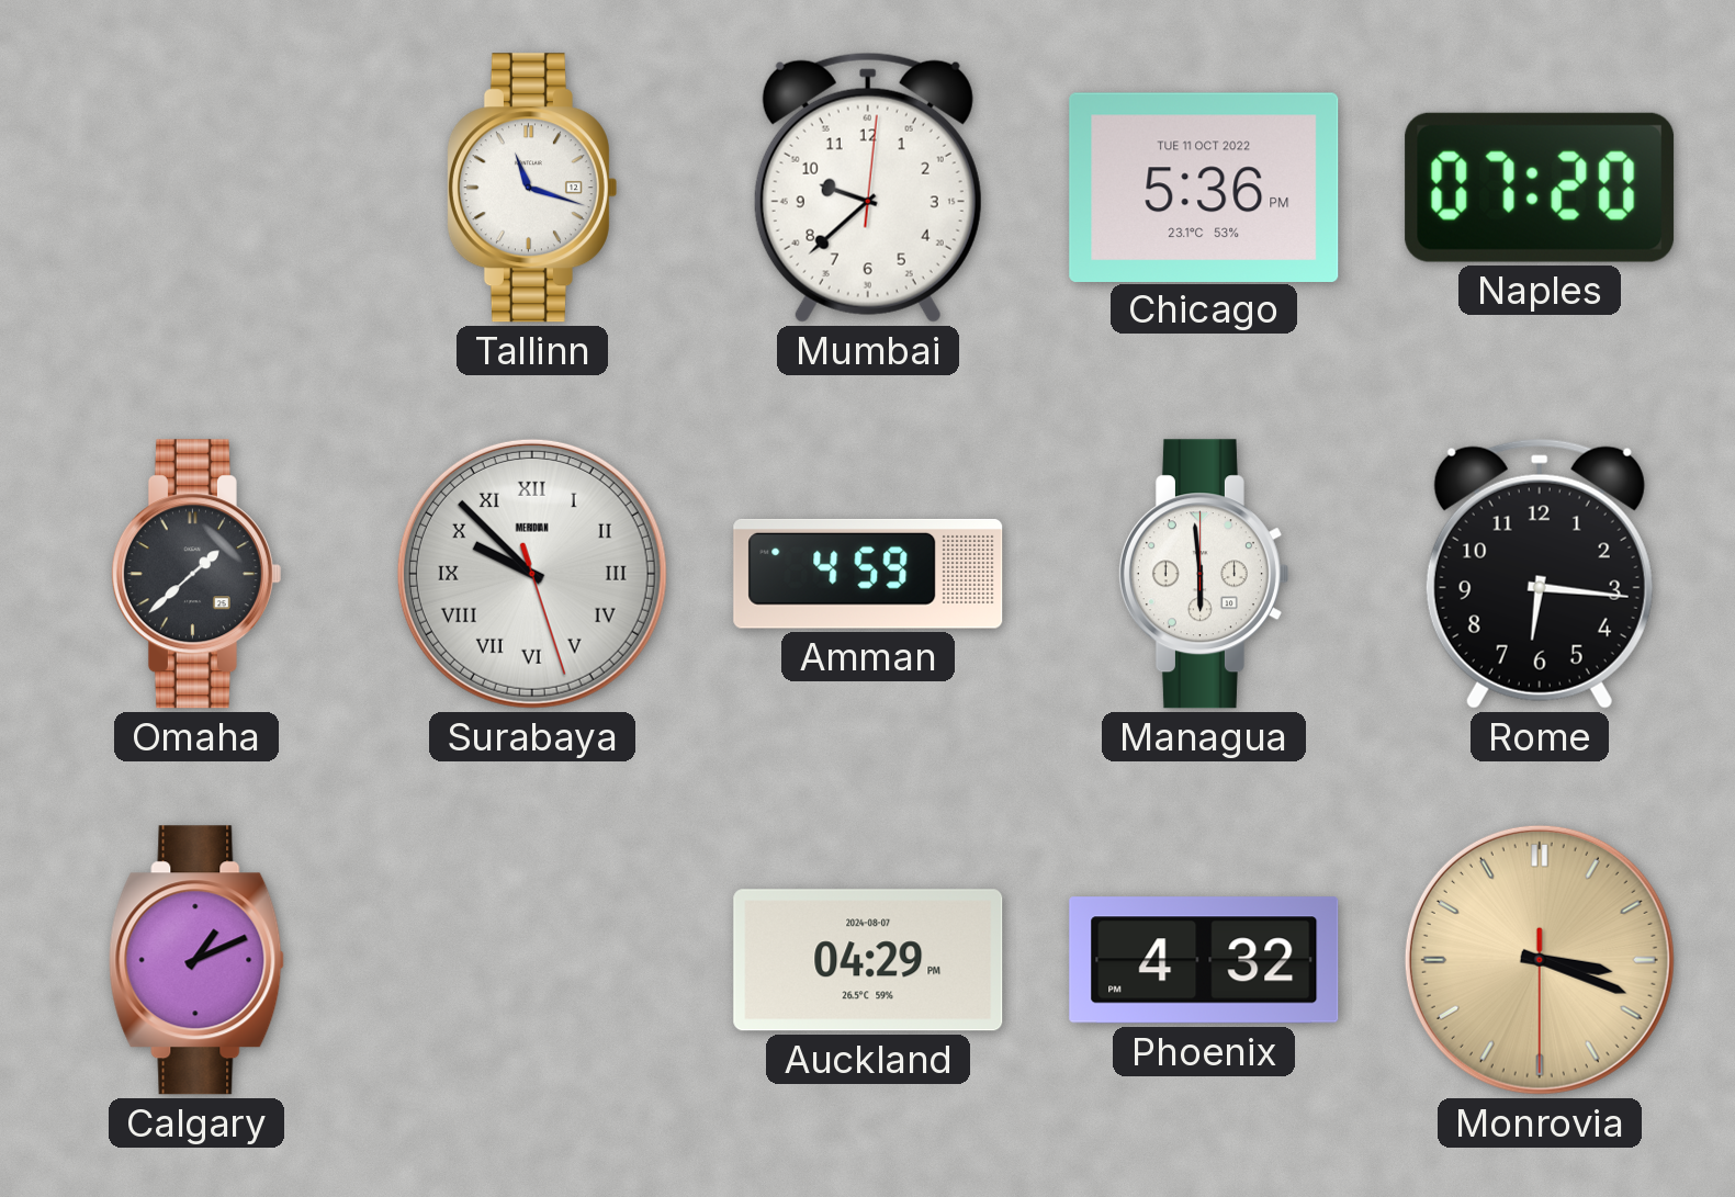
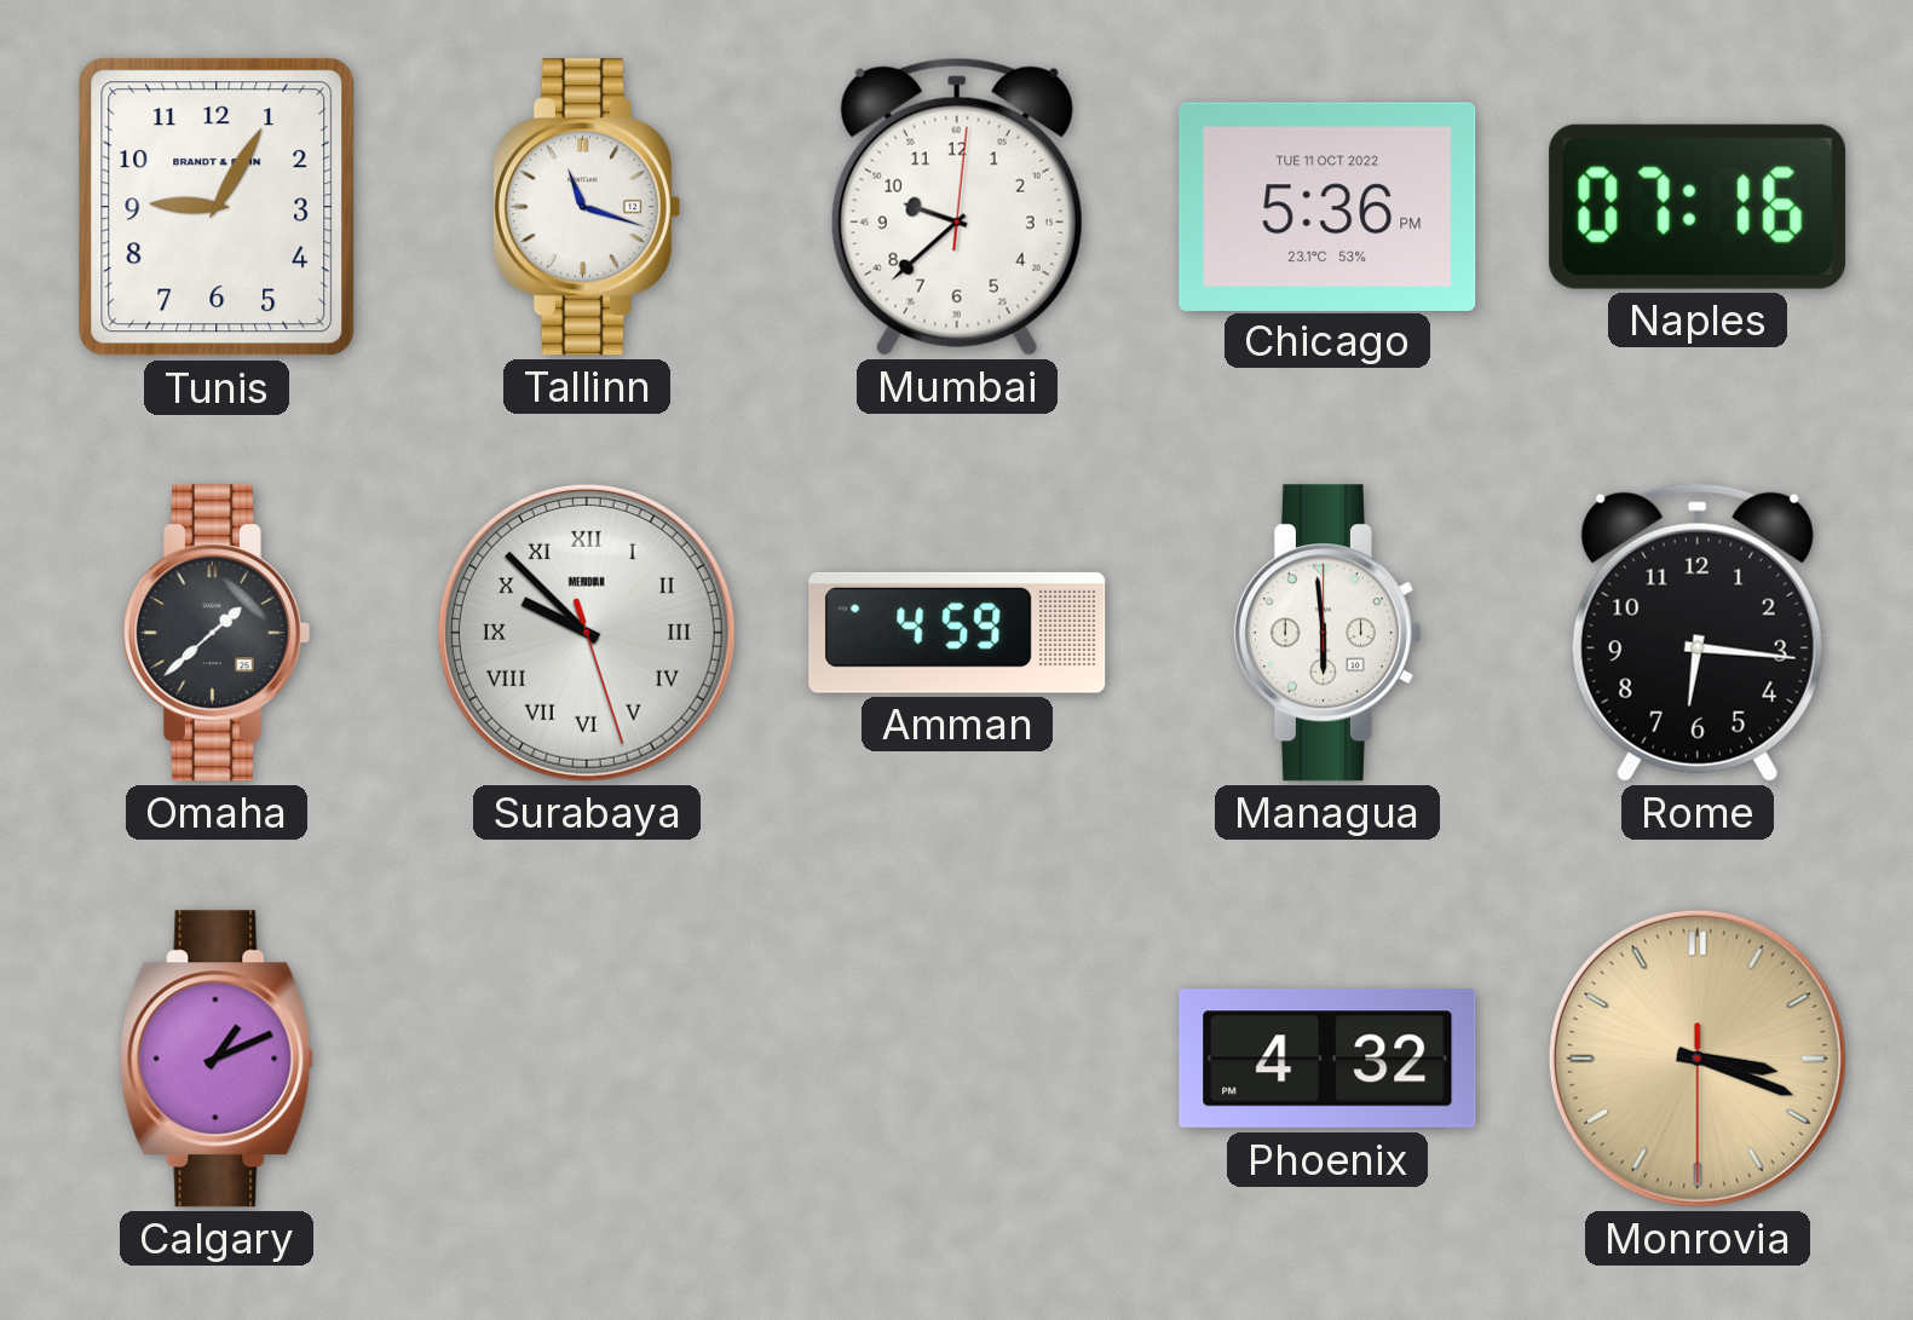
Tunis: none -> 9:05 (217, 207)
Naples: 07:20 -> 07:16 (1698, 207)
Auckland: 04:29 -> none (868, 960)
